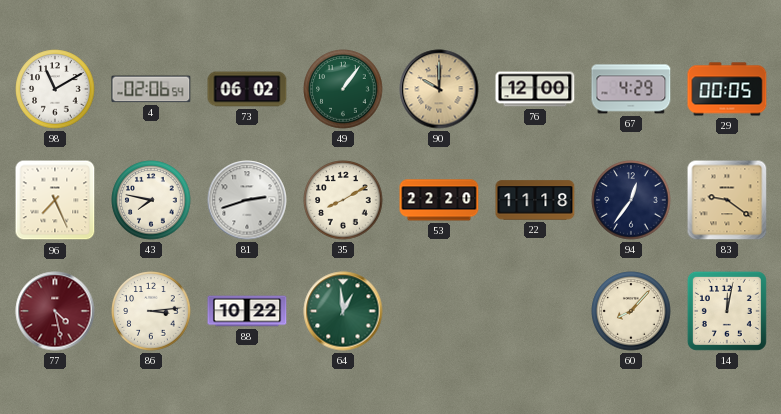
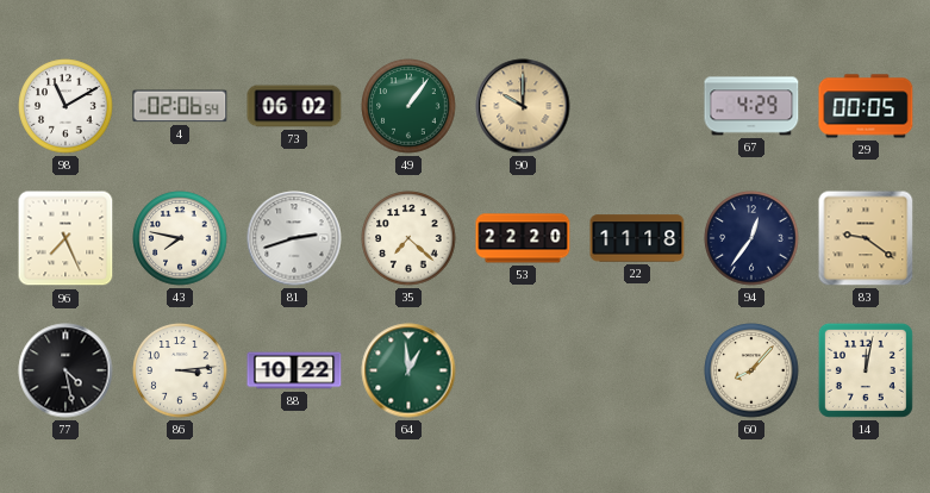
76: 12:00 -> none (535, 89)
35: 8:10 -> 7:22 (408, 238)
77 dial: burgundy -> black (65, 370)
